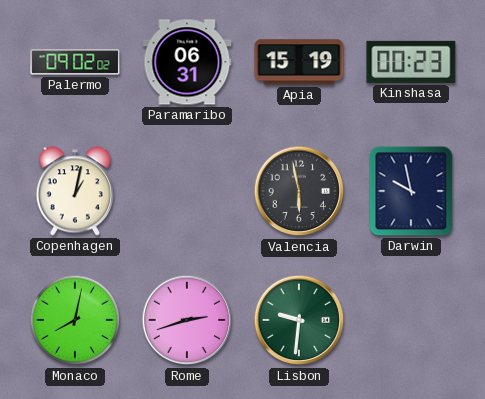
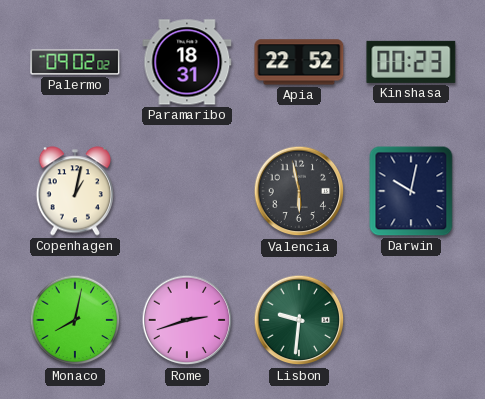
Paramaribo: 06:31 -> 18:31 (187, 62)
Apia: 15:19 -> 22:52 (299, 62)
Darwin: 9:58 -> 10:02 (411, 191)
